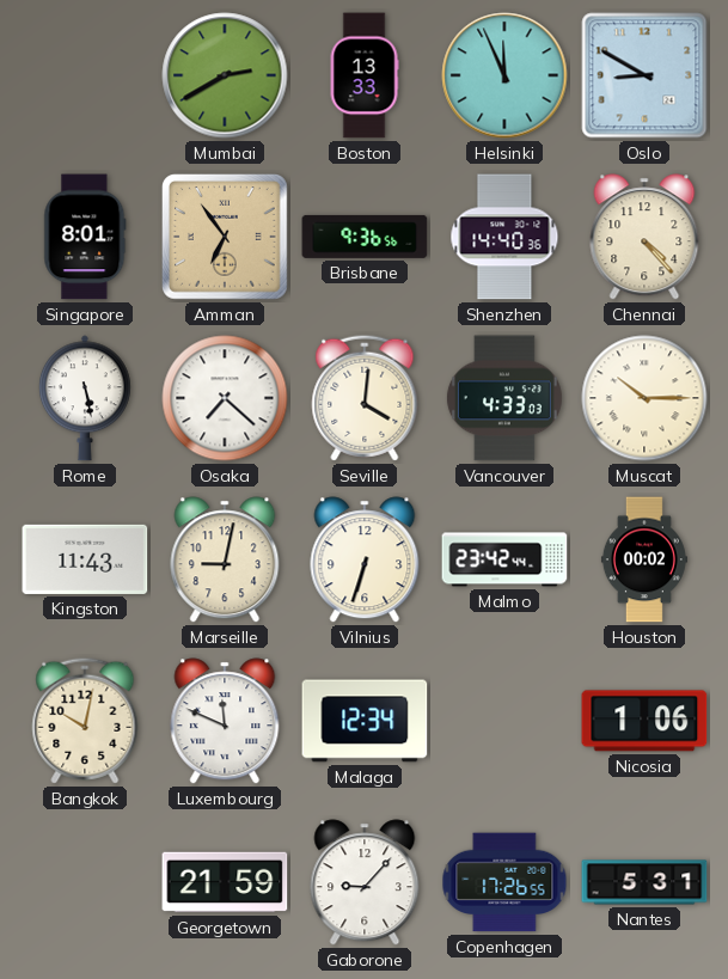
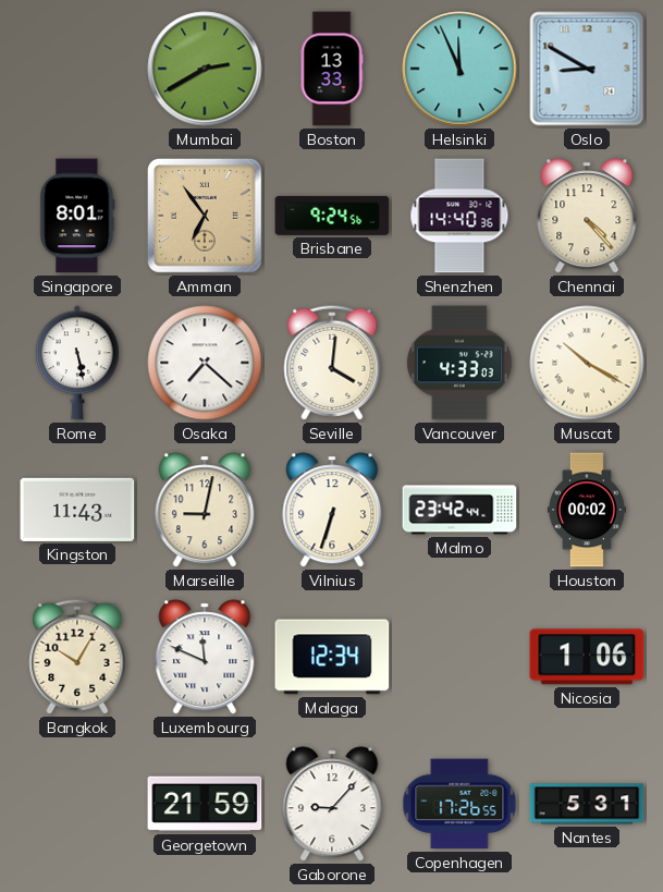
Brisbane: 9:36 -> 9:24 (332, 216)
Muscat: 10:15 -> 10:20 (587, 363)
Bangkok: 10:02 -> 10:05 (77, 657)
